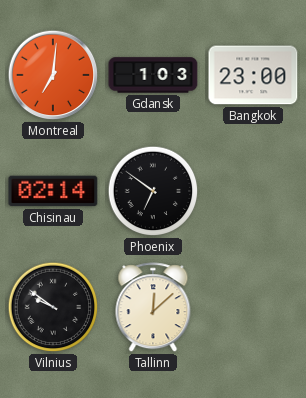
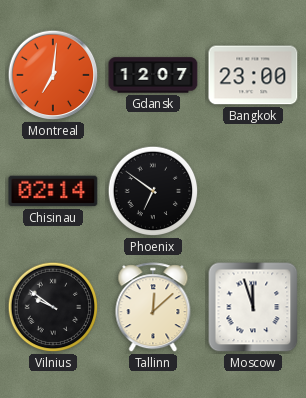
Gdansk: 1:03 -> 12:07 (153, 75)
Moscow: none -> 11:57 (253, 307)
